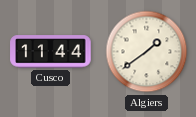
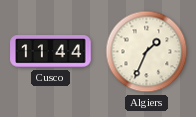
Algiers: 1:39 -> 1:34 (147, 52)
